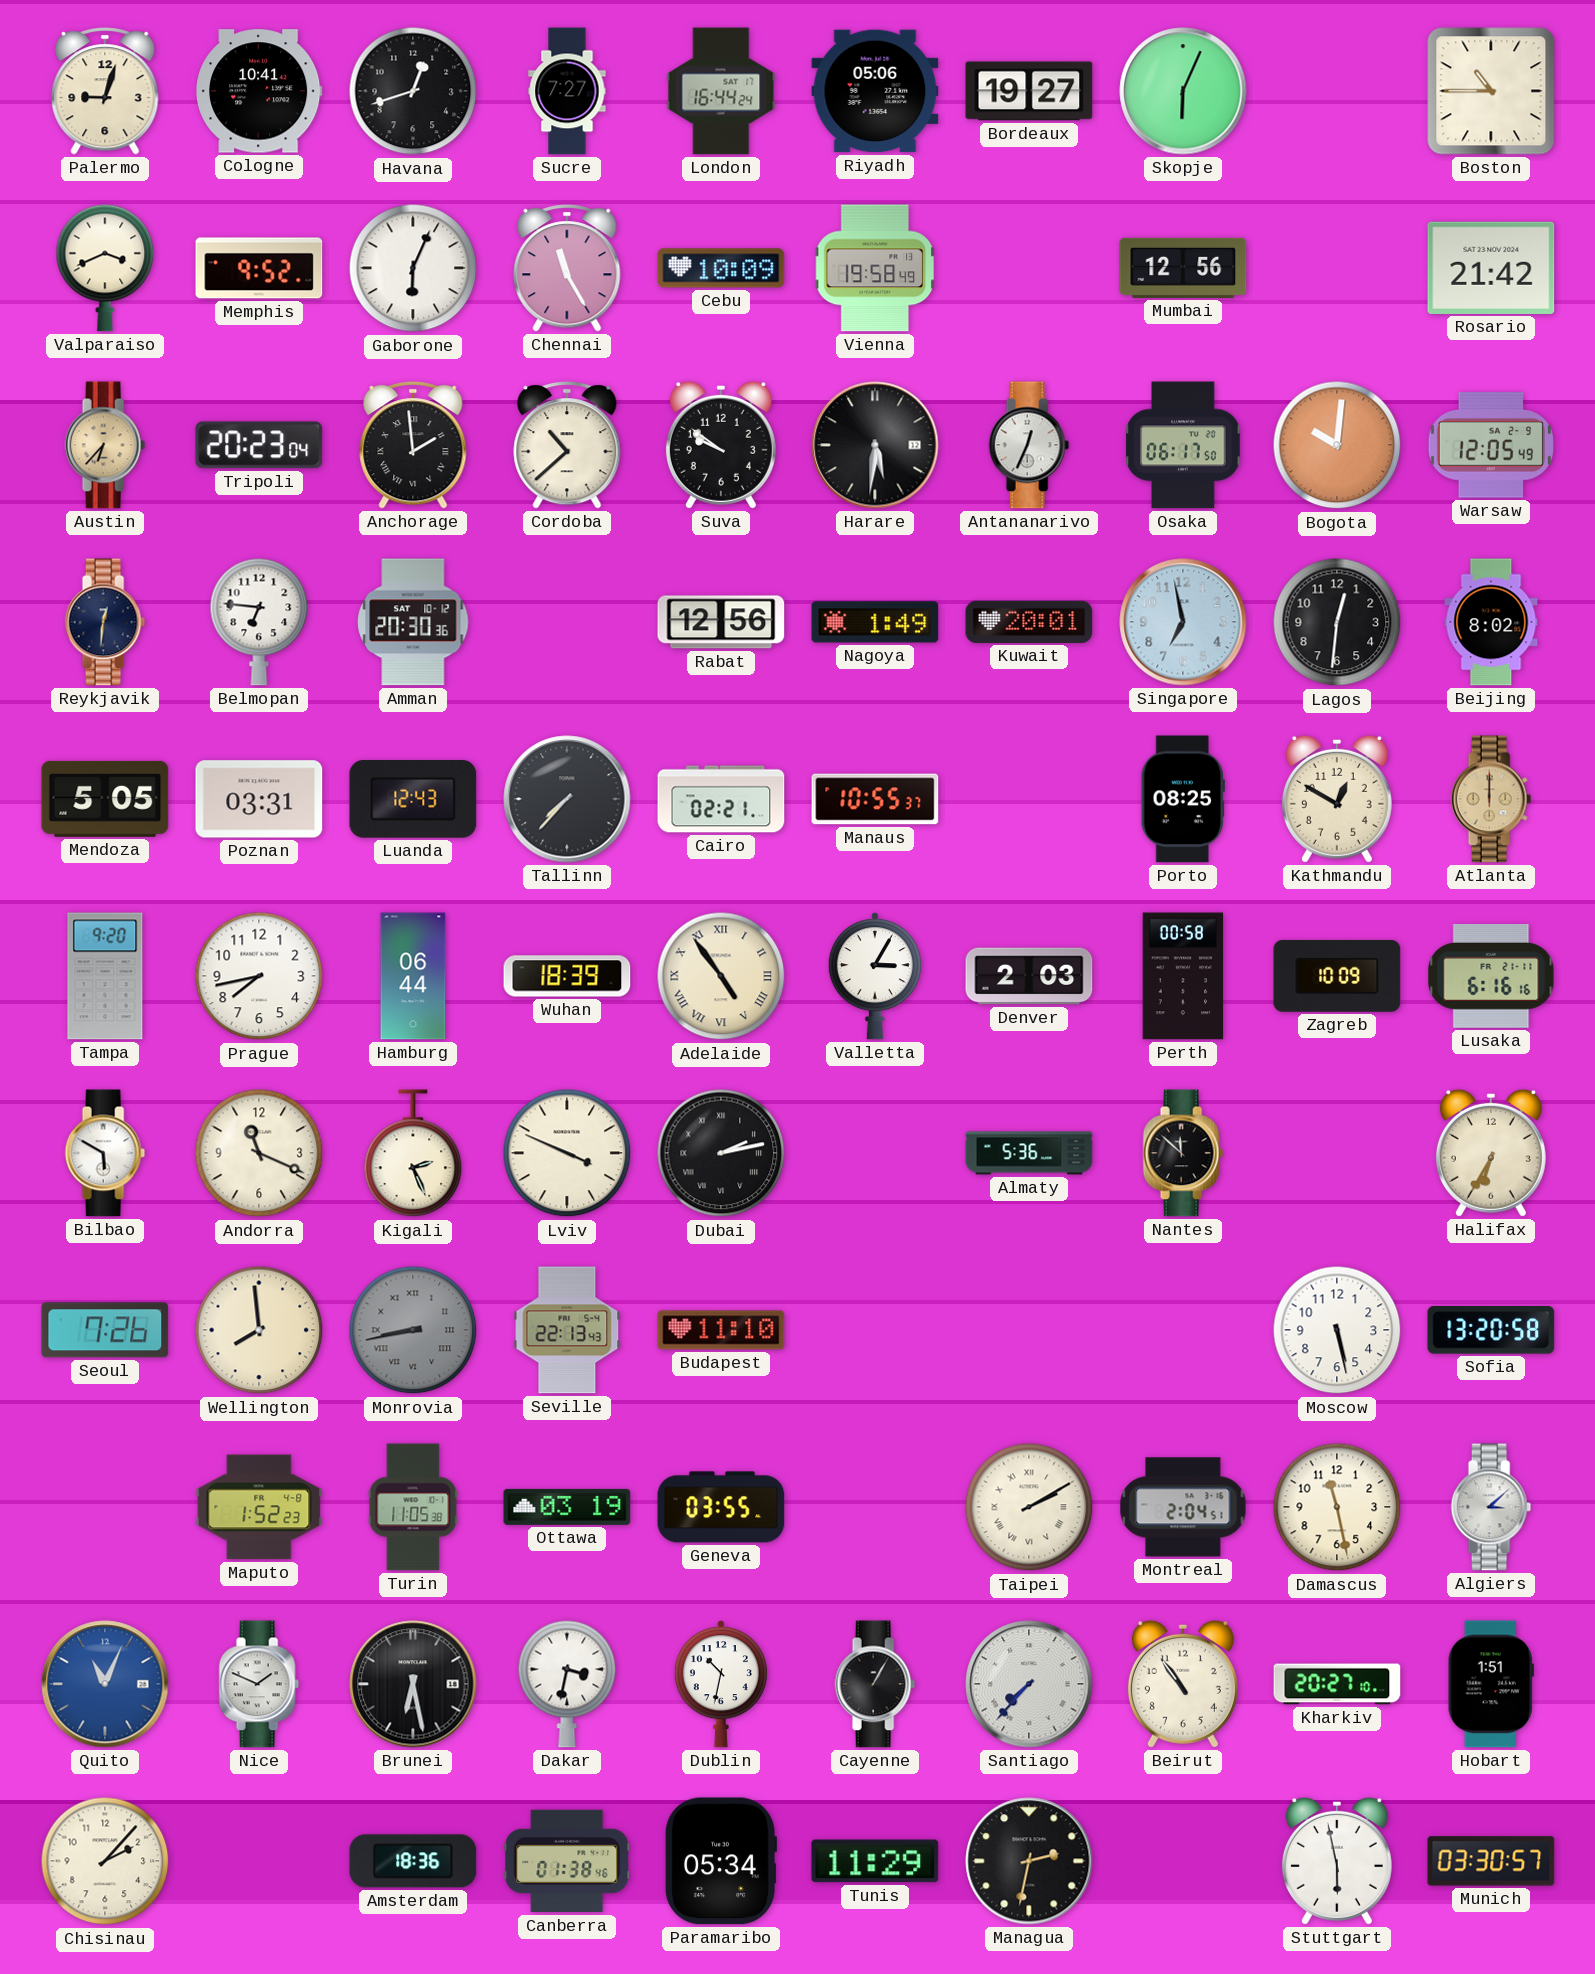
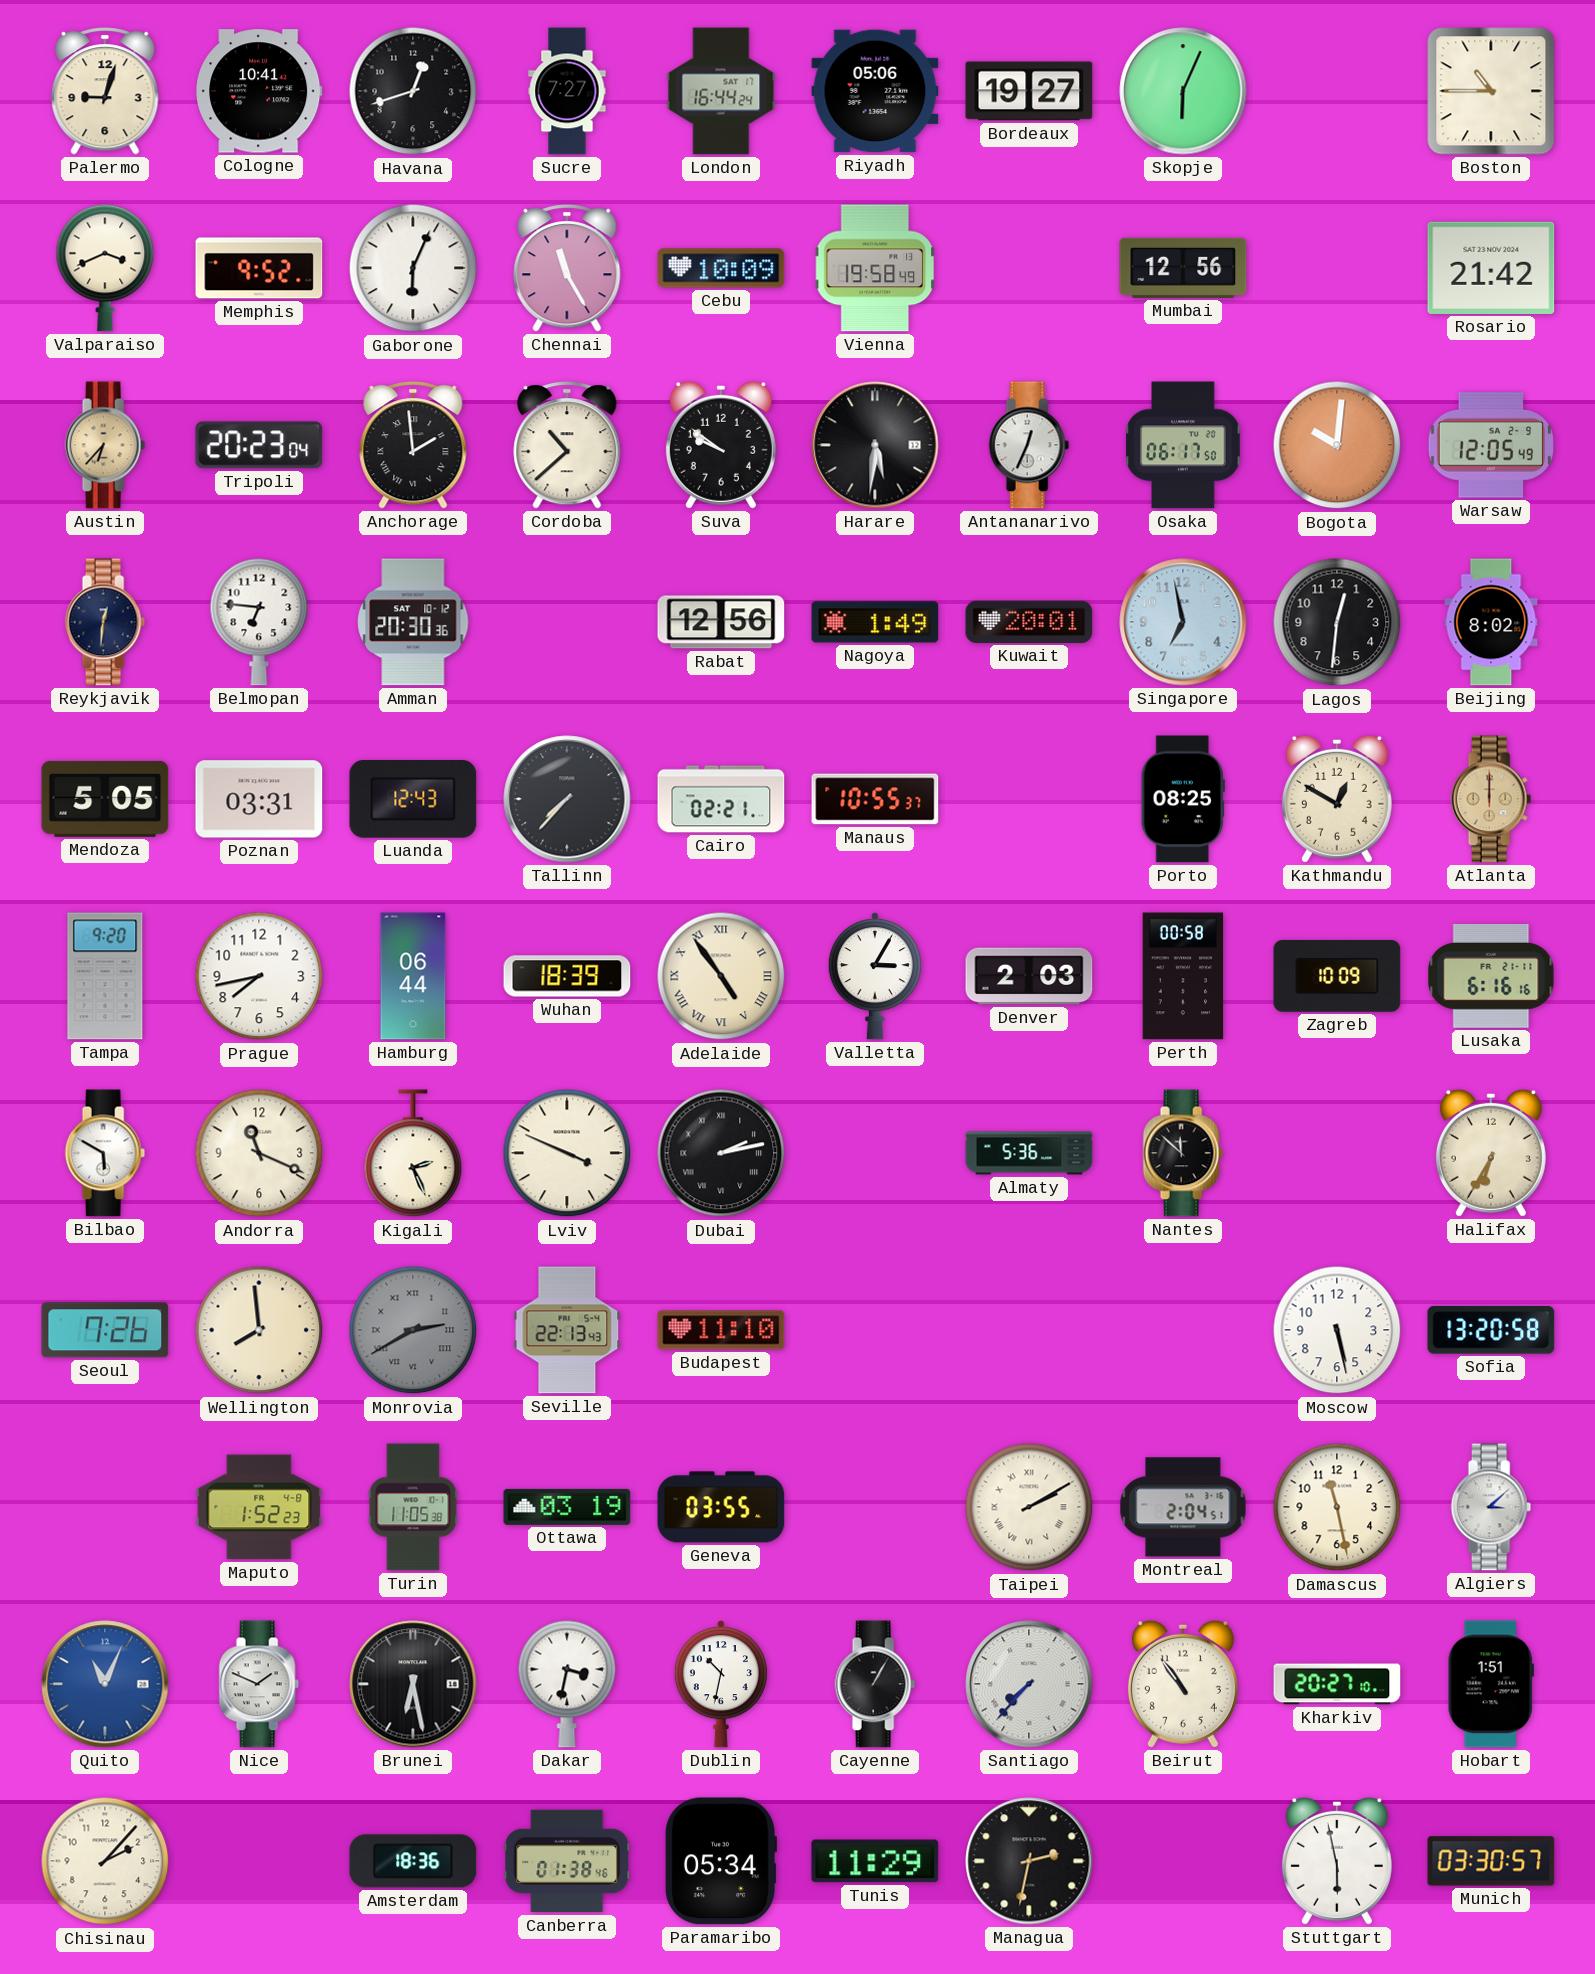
Monrovia: 8:43 -> 2:40 (413, 1330)
